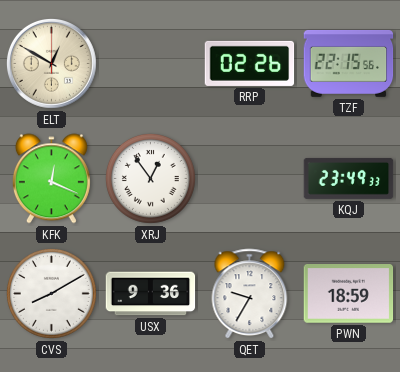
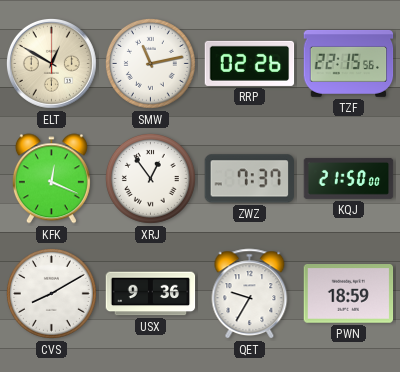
SMW: none -> 11:13 (150, 63)
ZWZ: none -> 7:37 (250, 179)
KQJ: 23:49 -> 21:50 (349, 178)
